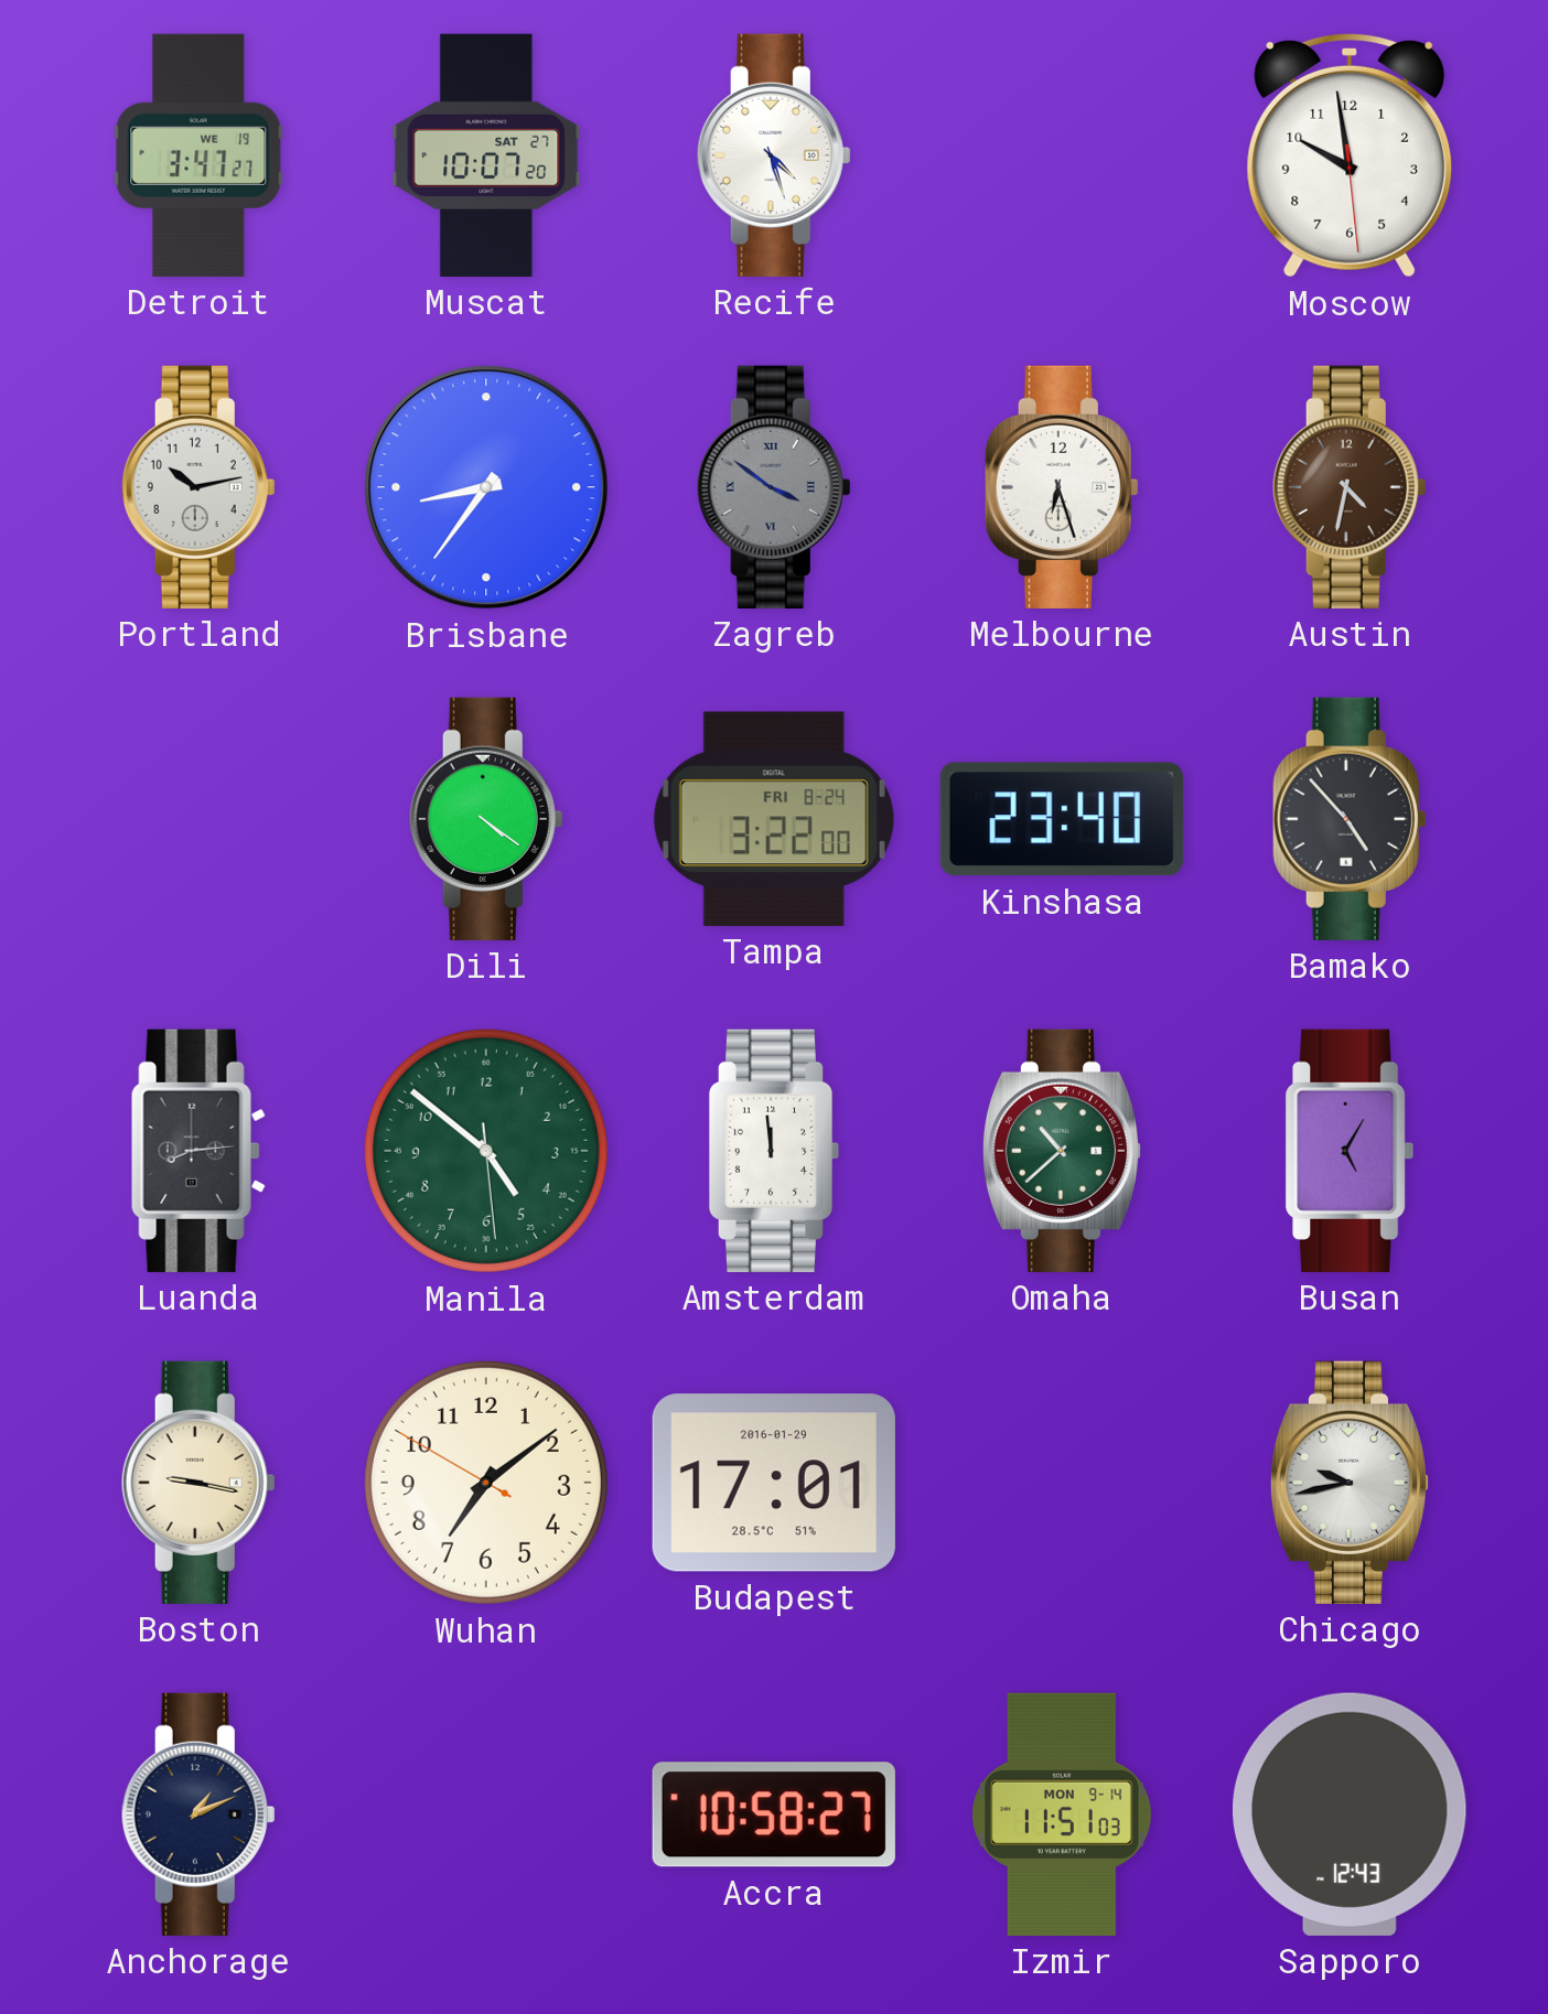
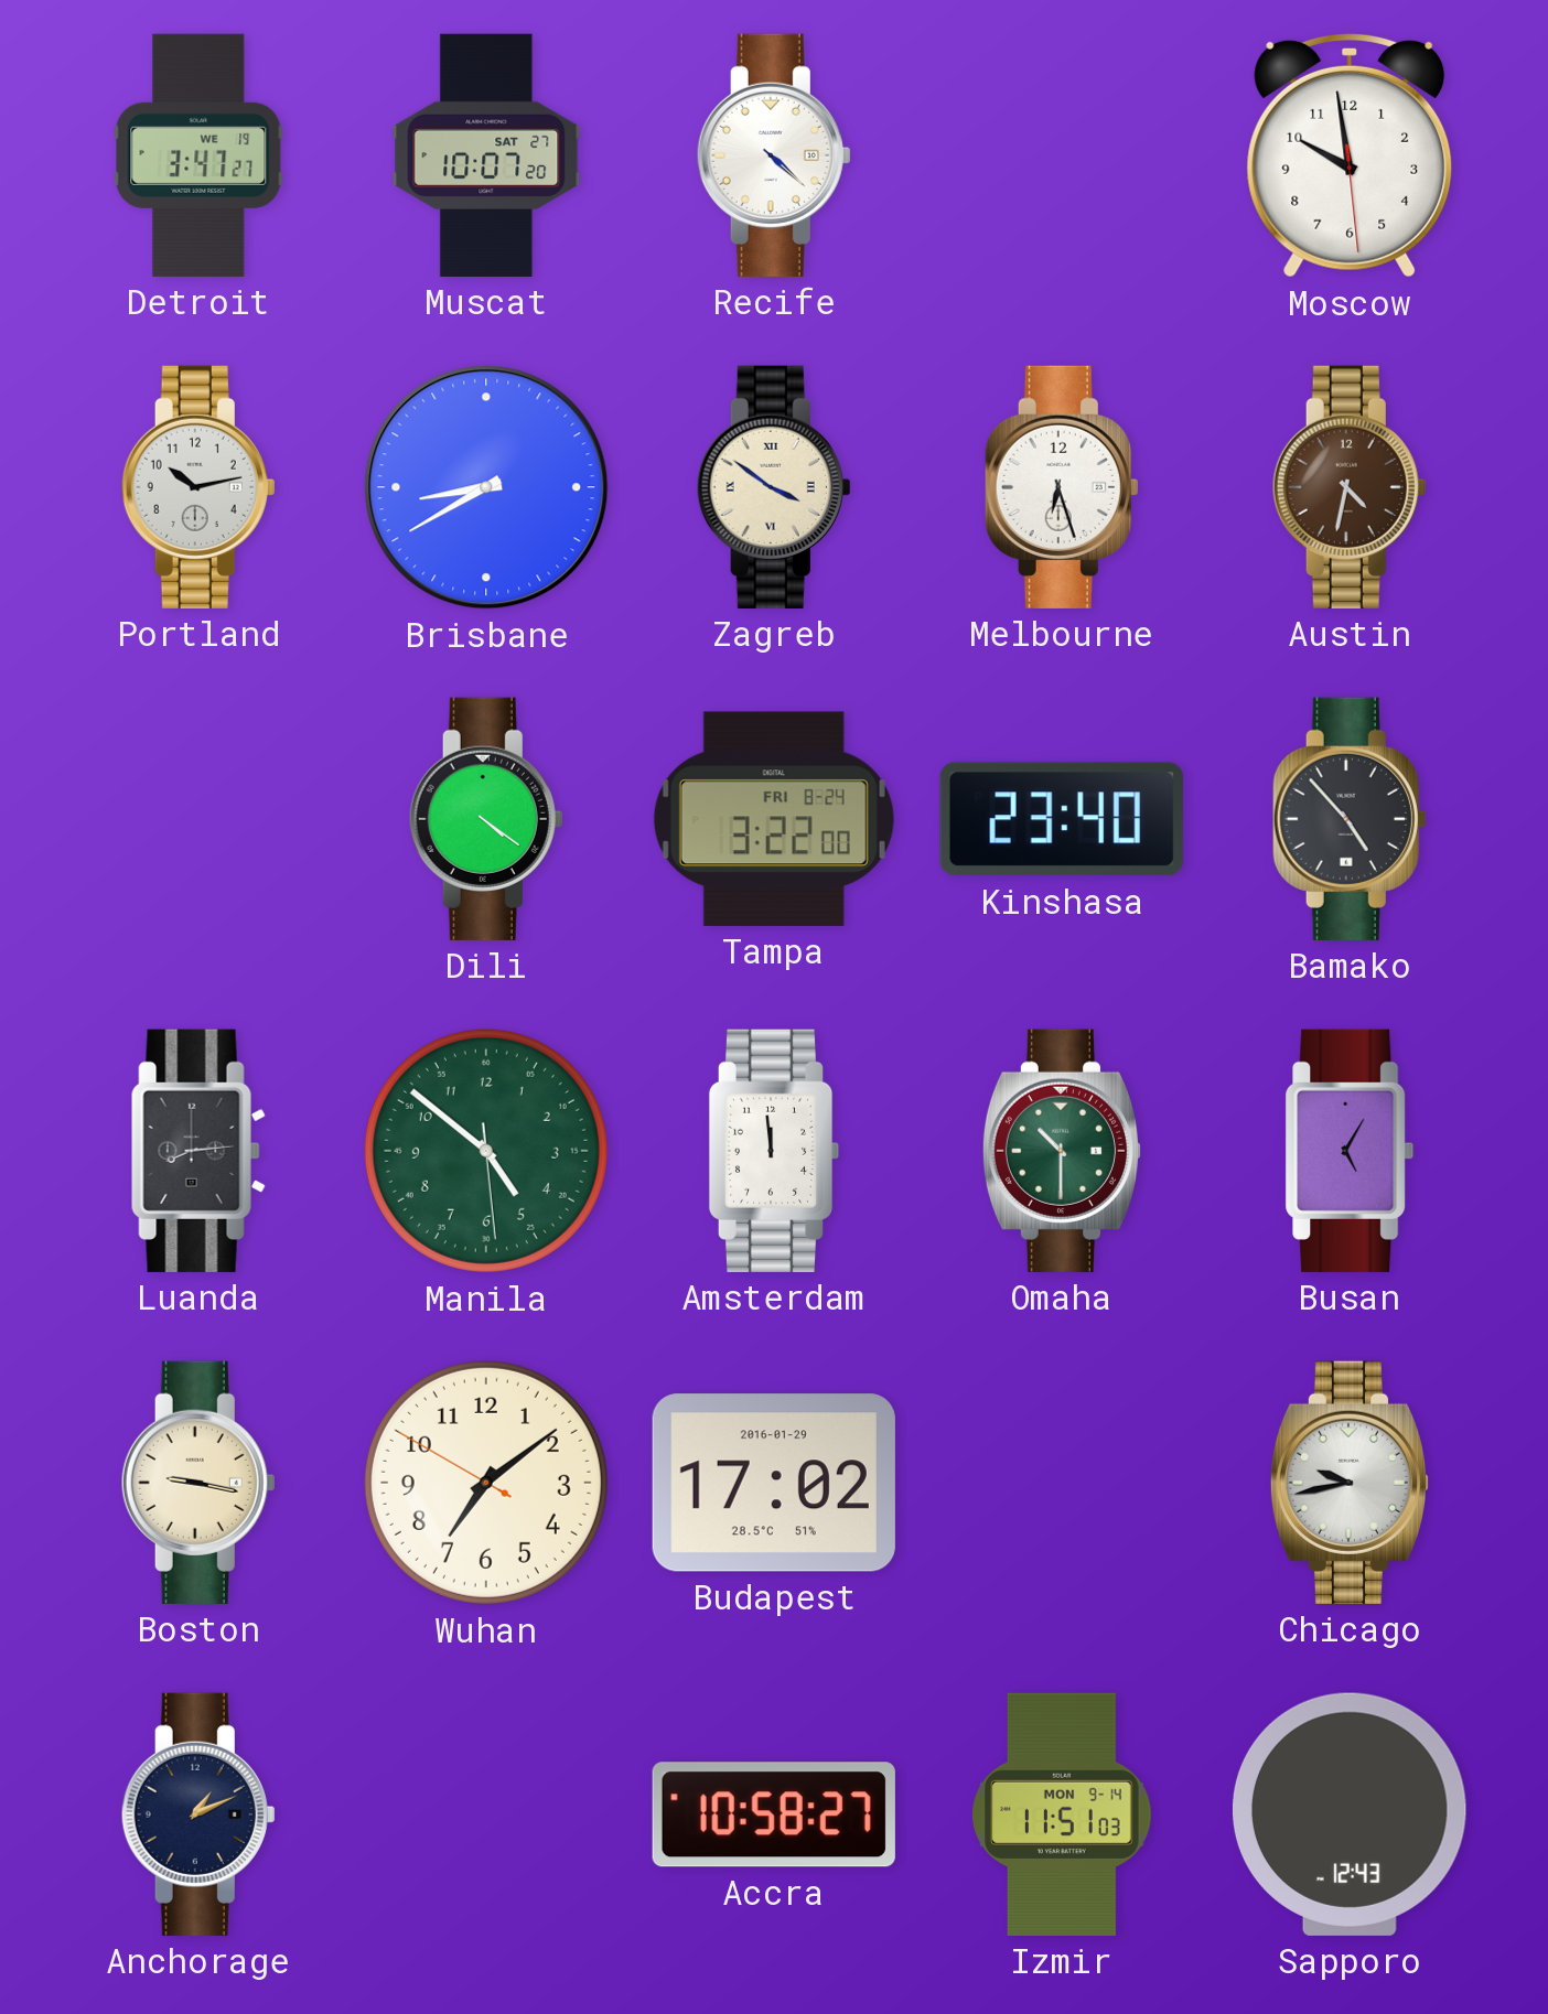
Recife: 4:27 -> 4:22 (774, 155)
Brisbane: 8:36 -> 8:40 (486, 487)
Zagreb dial: grey -> cream (774, 487)
Omaha: 10:38 -> 10:30 (1061, 1151)
Budapest: 17:01 -> 17:02 (774, 1483)
